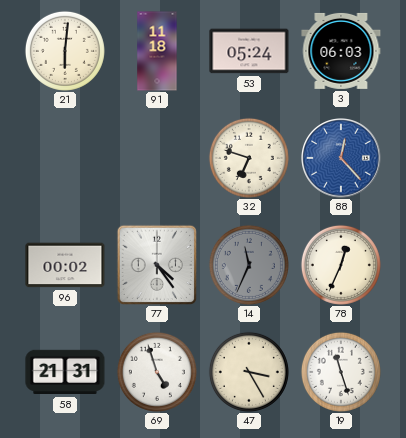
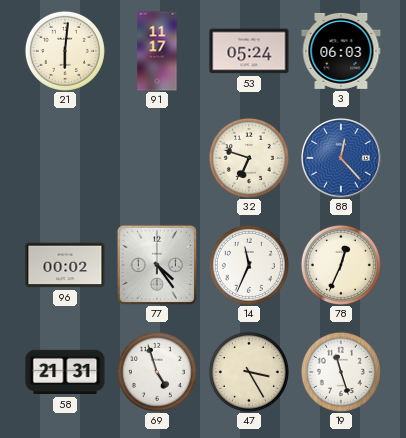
91: 11:18 -> 11:17 (157, 51)
14 dial: grey -> white (249, 265)
